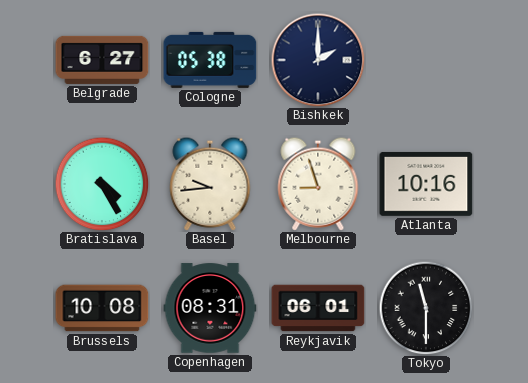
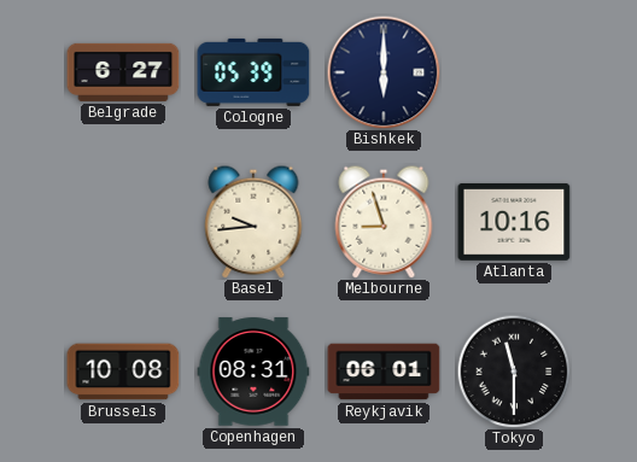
Cologne: 05:38 -> 05:39 (253, 72)
Bishkek: 2:00 -> 6:00 (384, 72)
Bratislava: 4:25 -> none (102, 184)
